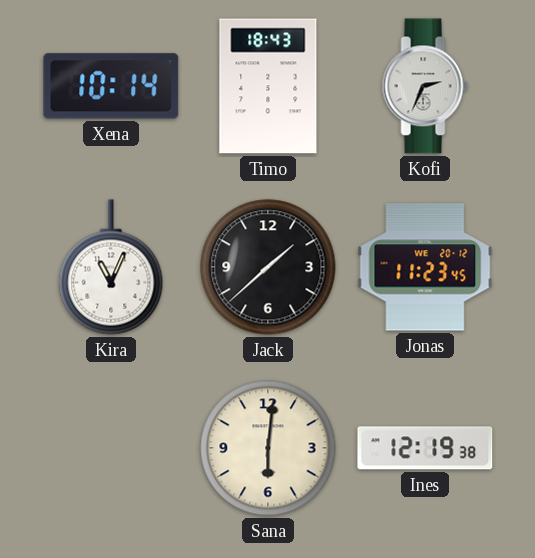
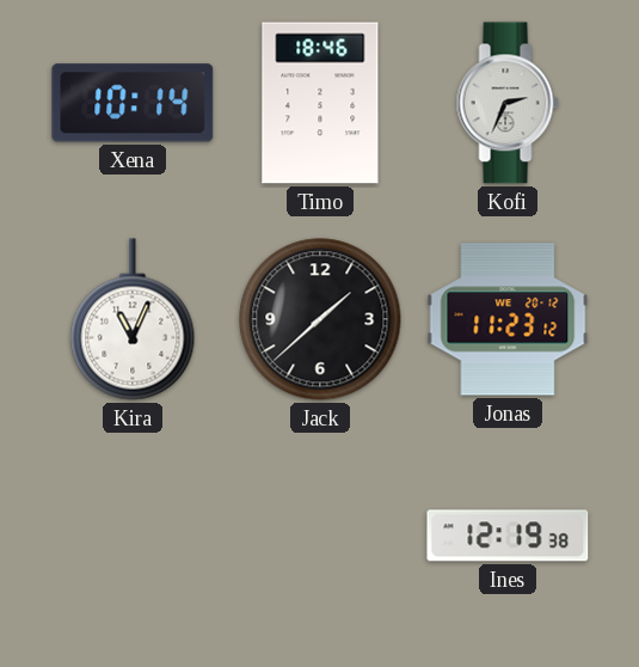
Timo: 18:43 -> 18:46 (320, 103)
Jonas: 11:23:45 -> 11:23:12 (508, 319)
Sana: 6:01 -> none (268, 448)
